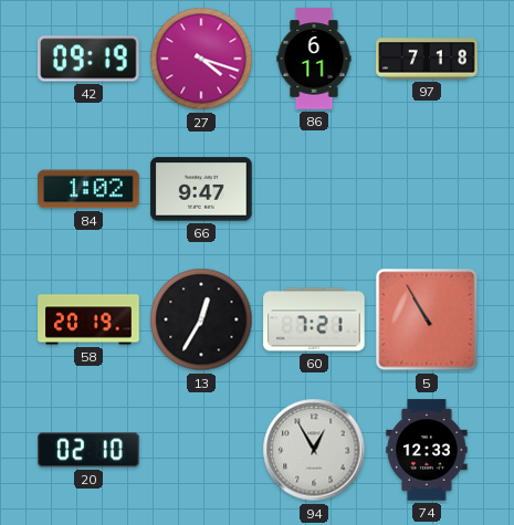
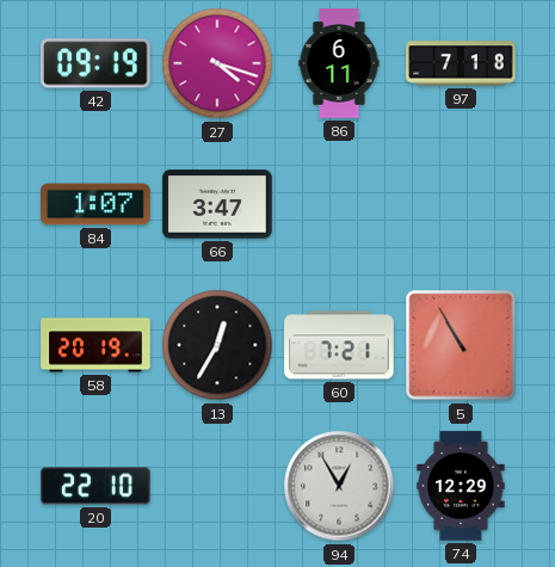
84: 1:02 -> 1:07 (95, 204)
66: 9:47 -> 3:47 (217, 204)
20: 02:10 -> 22:10 (95, 486)
74: 12:33 -> 12:29 (461, 486)
